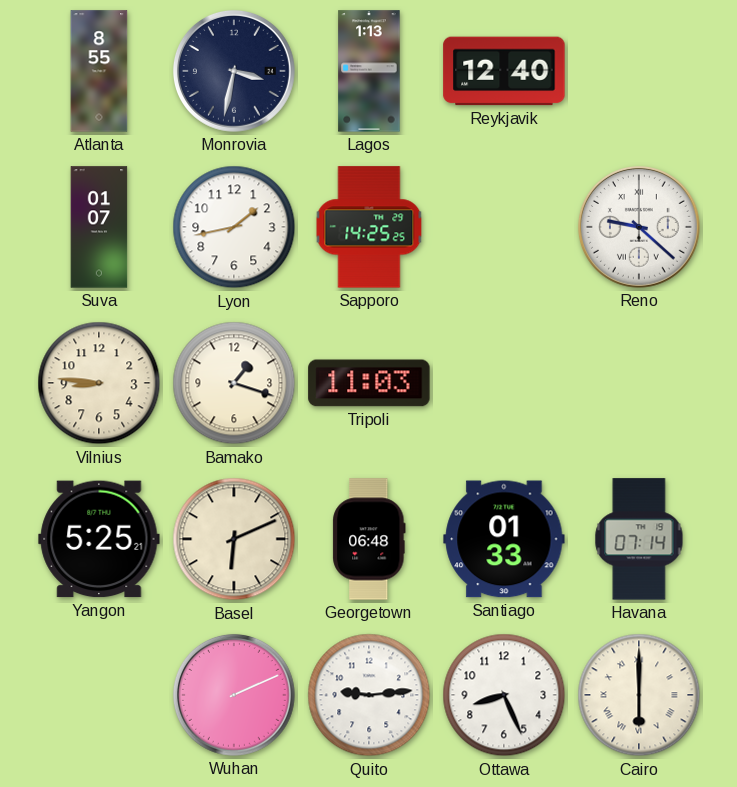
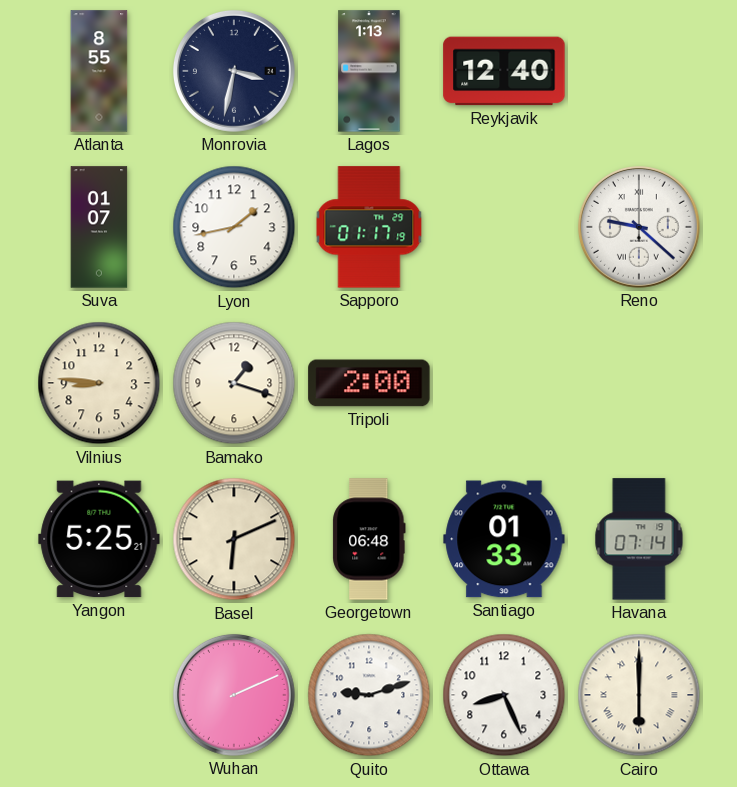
Sapporo: 14:25 -> 01:17 (369, 227)
Tripoli: 11:03 -> 2:00 (369, 383)
Quito: 9:14 -> 9:12 (369, 695)
